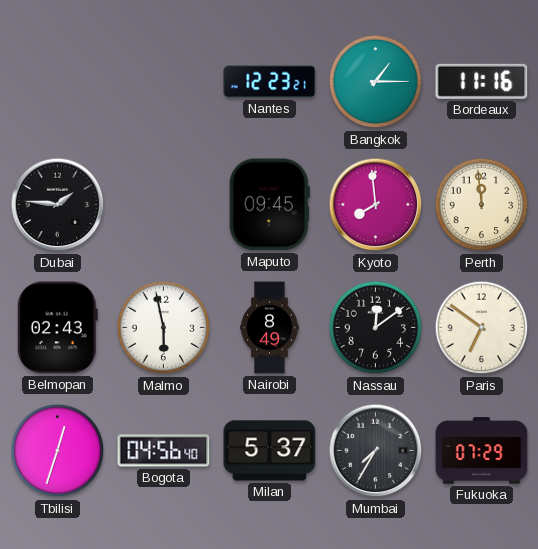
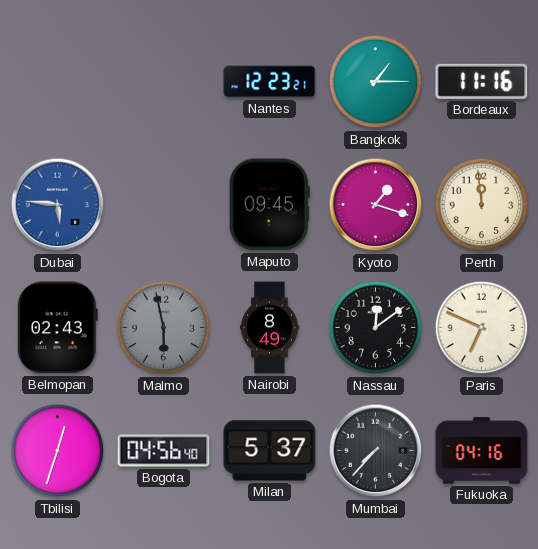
Dubai: 1:46 -> 5:46 (58, 205)
Dubai dial: black -> blue (58, 205)
Kyoto: 7:59 -> 1:18 (376, 205)
Malmo dial: white -> grey (164, 328)
Paris: 6:51 -> 6:49 (482, 328)
Mumbai: 7:35 -> 7:37 (376, 451)
Fukuoka: 07:29 -> 04:16 (482, 451)
